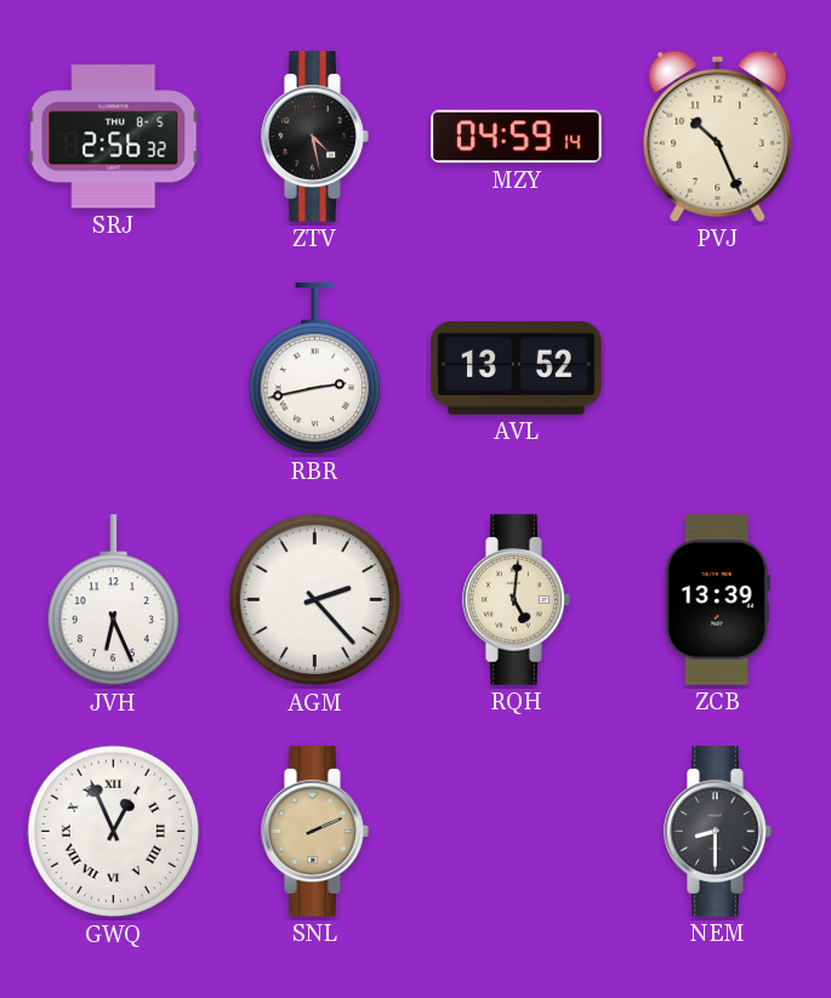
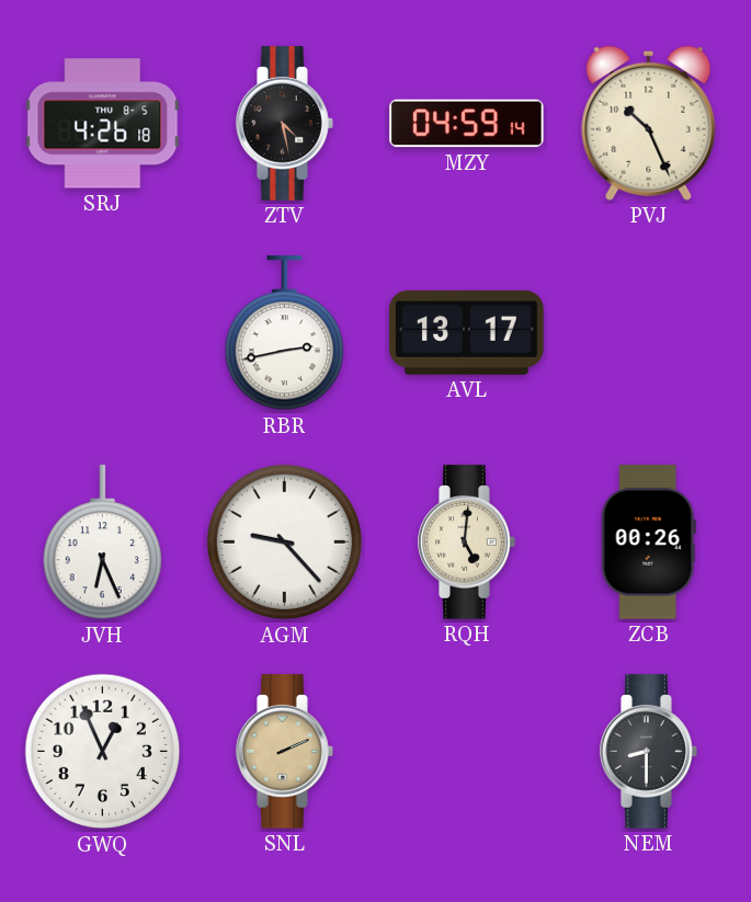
SRJ: 2:56 -> 4:26 (103, 124)
AVL: 13:52 -> 13:17 (467, 333)
AGM: 2:23 -> 9:23 (285, 543)
ZCB: 13:39 -> 00:26 (648, 543)
GWQ numerals: Roman -> Arabic (103, 752)
